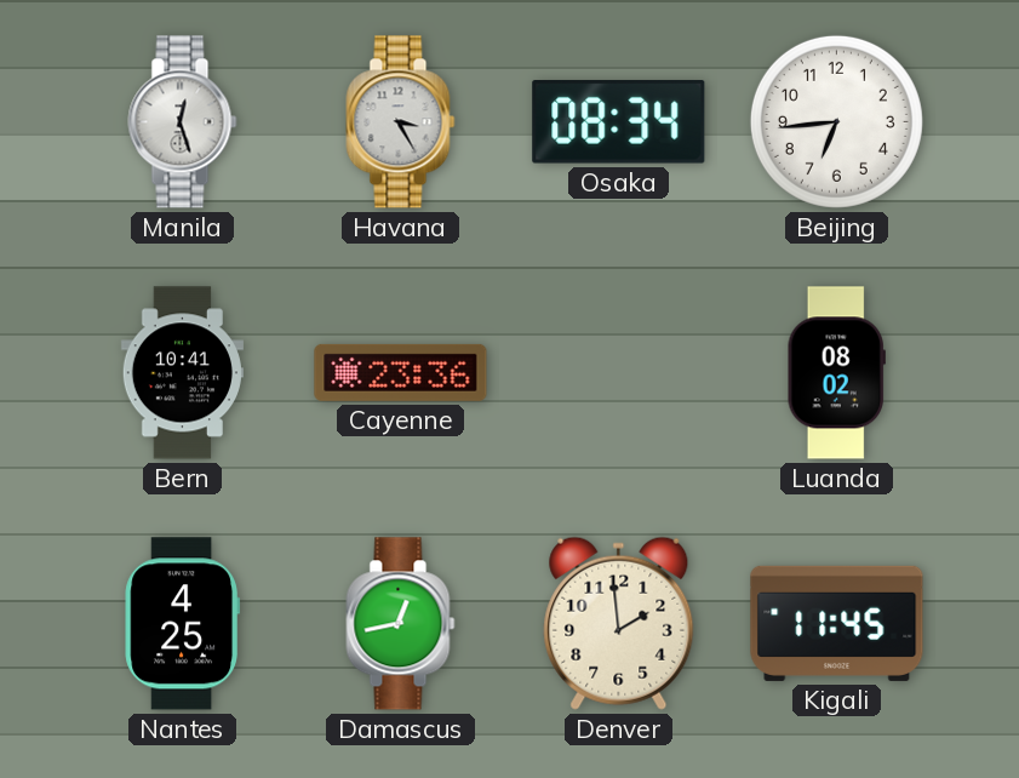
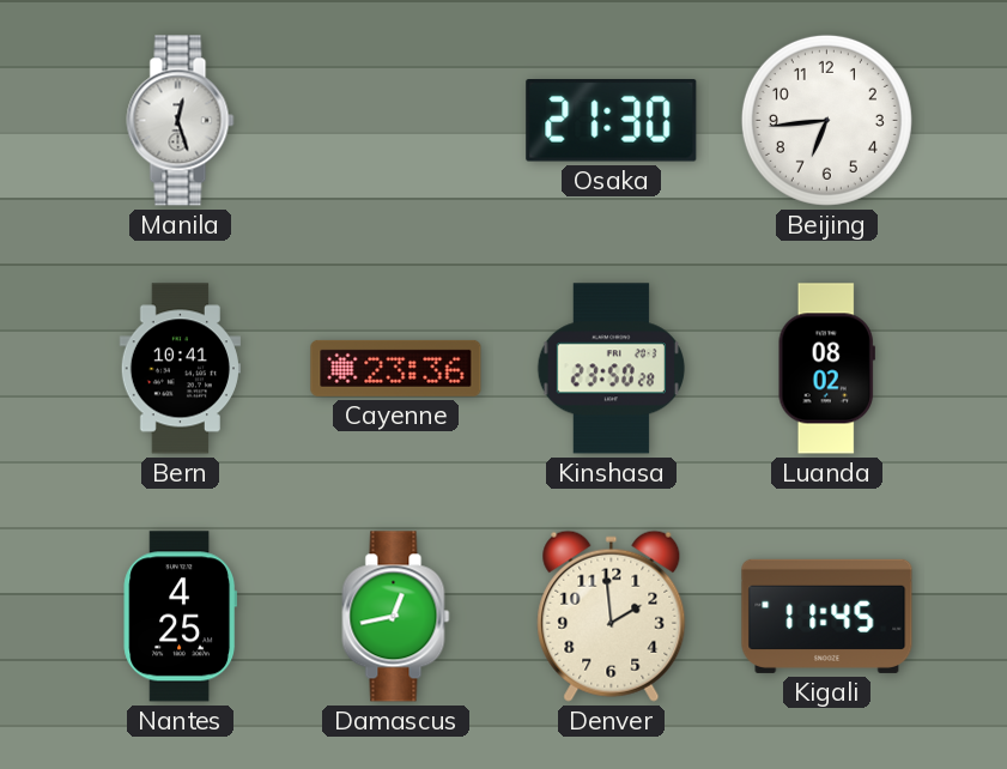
Havana: 3:25 -> none (401, 122)
Osaka: 08:34 -> 21:30 (612, 121)
Kinshasa: none -> 23:50 (611, 369)
